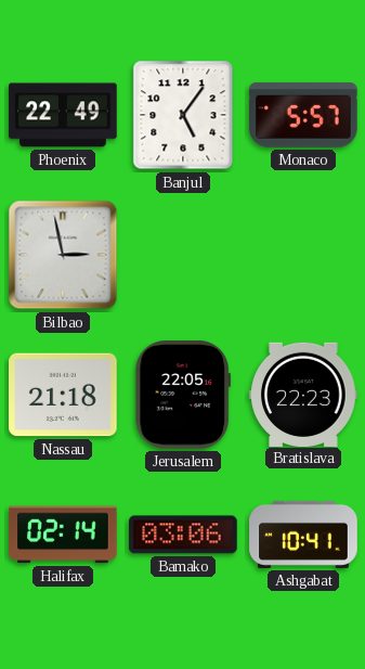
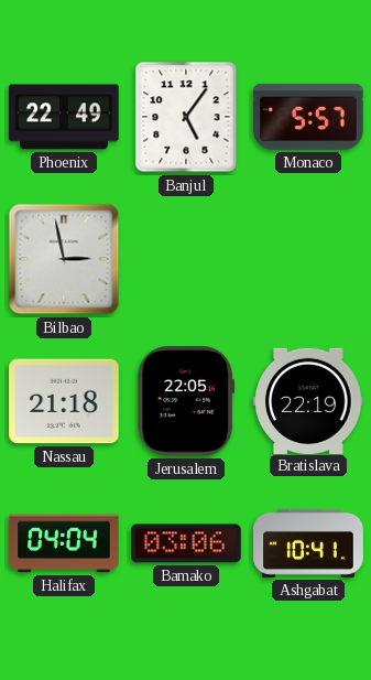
Bratislava: 22:23 -> 22:19 (308, 400)
Halifax: 02:14 -> 04:04 (64, 543)
